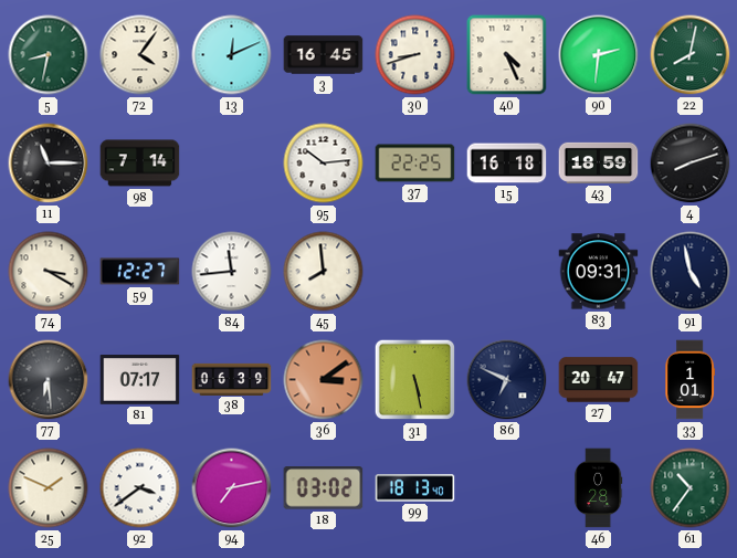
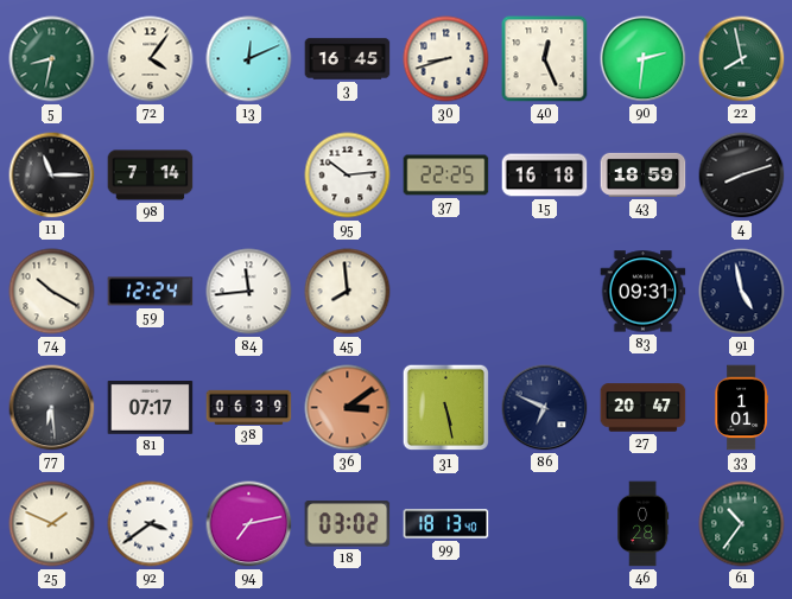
40: 4:26 -> 12:26 (545, 59)
22: 8:02 -> 7:58 (742, 59)
74: 3:20 -> 10:20 (52, 292)
59: 12:27 -> 12:24 (151, 292)
